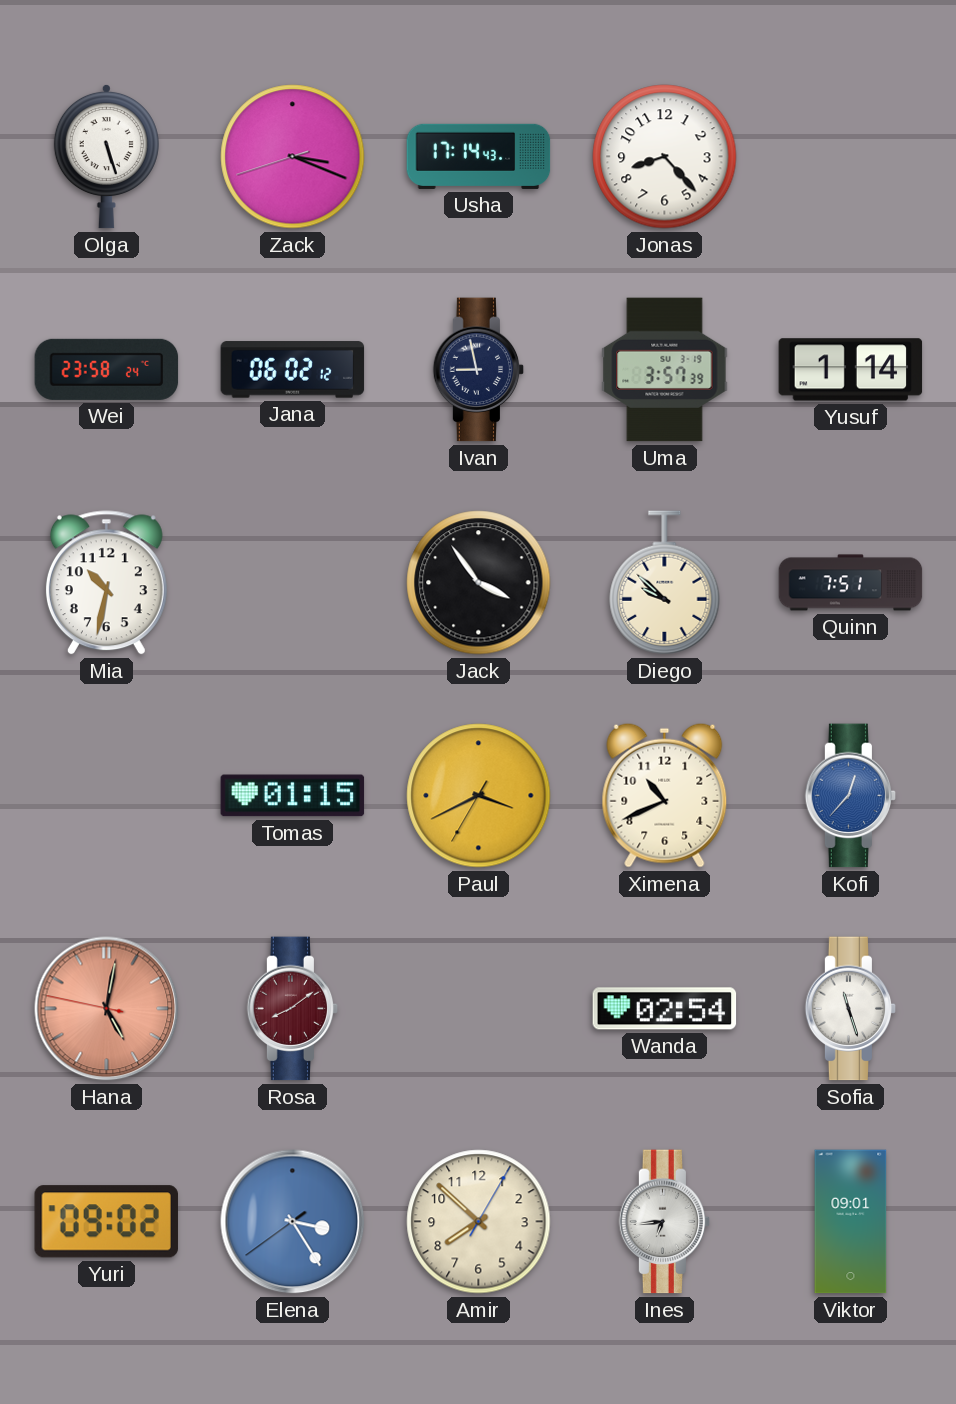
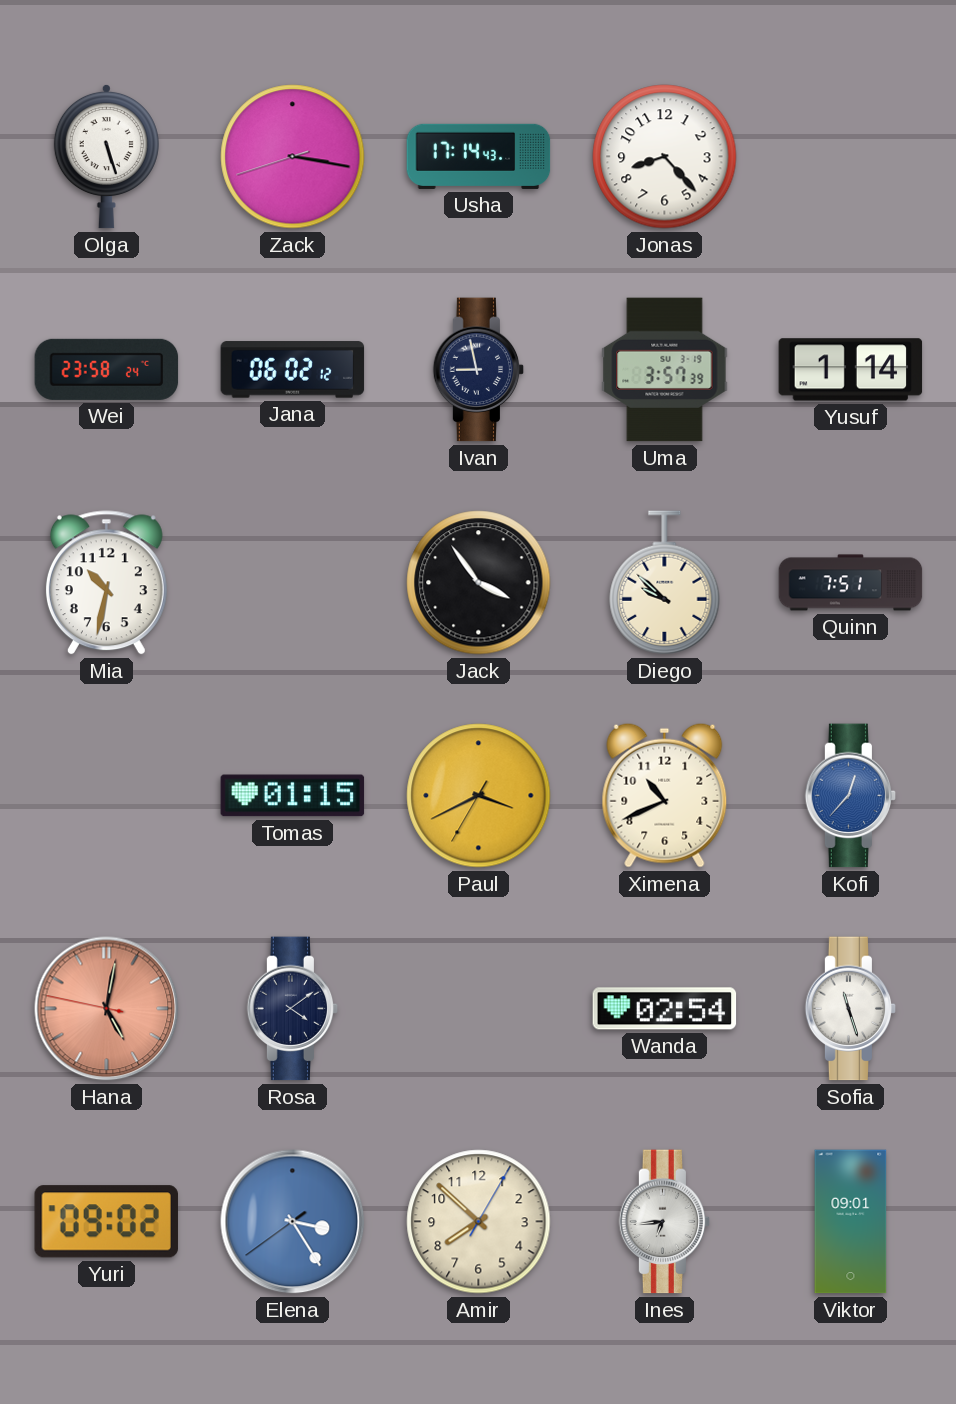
Zack: 3:18 -> 3:16 (293, 157)
Rosa: 8:09 -> 4:09 (293, 1009)
Rosa dial: burgundy -> navy (293, 1009)
